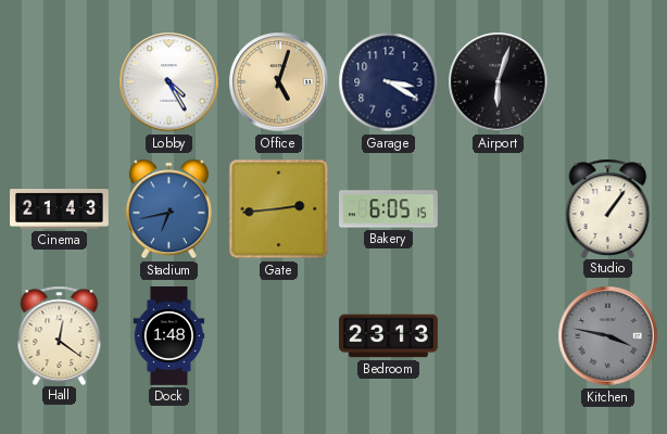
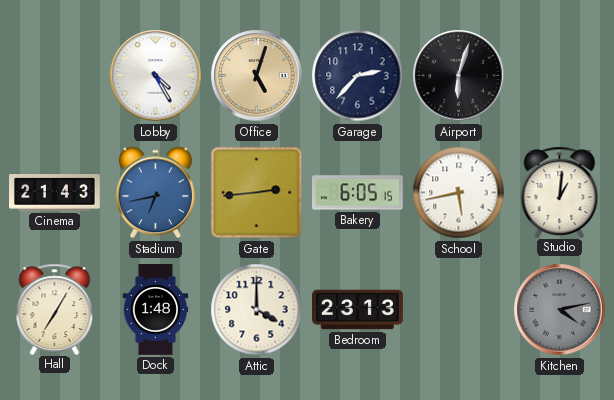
Garage: 3:20 -> 2:37 (358, 76)
School: none -> 5:43 (459, 193)
Studio: 1:06 -> 1:01 (560, 192)
Hall: 12:21 -> 7:05 (55, 309)
Attic: none -> 4:00 (257, 310)
Kitchen: 3:47 -> 4:13 (560, 310)
